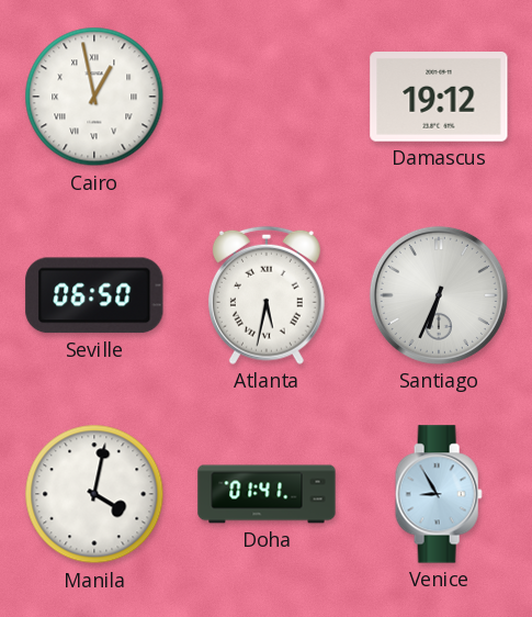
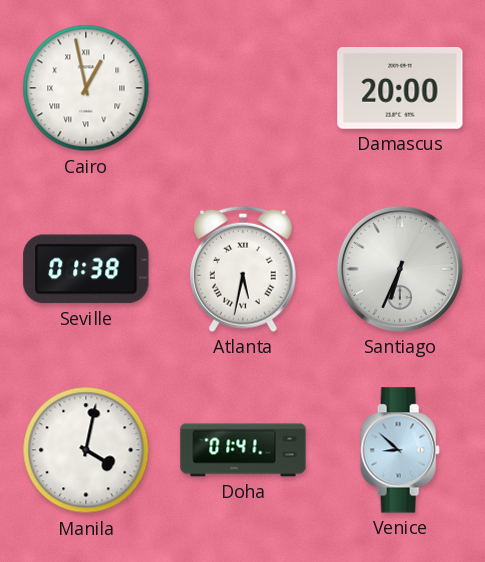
Damascus: 19:12 -> 20:00 (400, 89)
Seville: 06:50 -> 01:38 (86, 269)
Venice: 8:55 -> 8:52 (400, 450)
